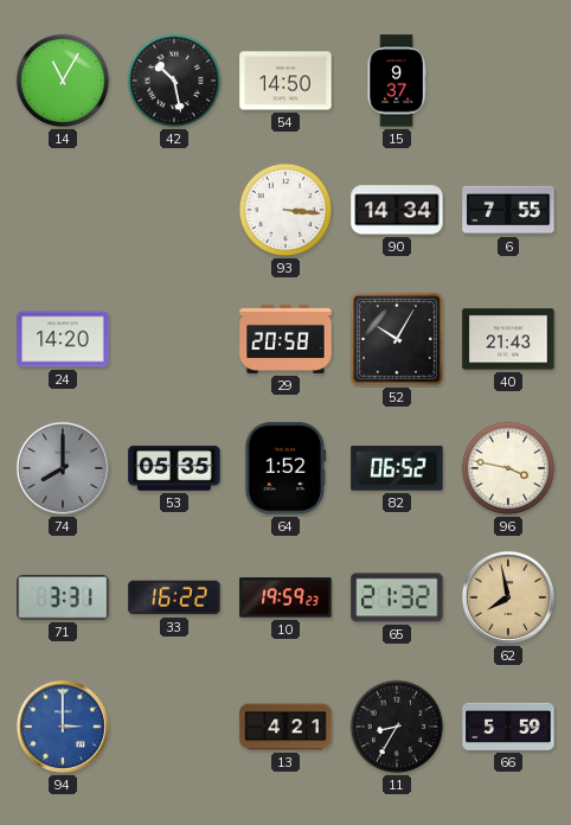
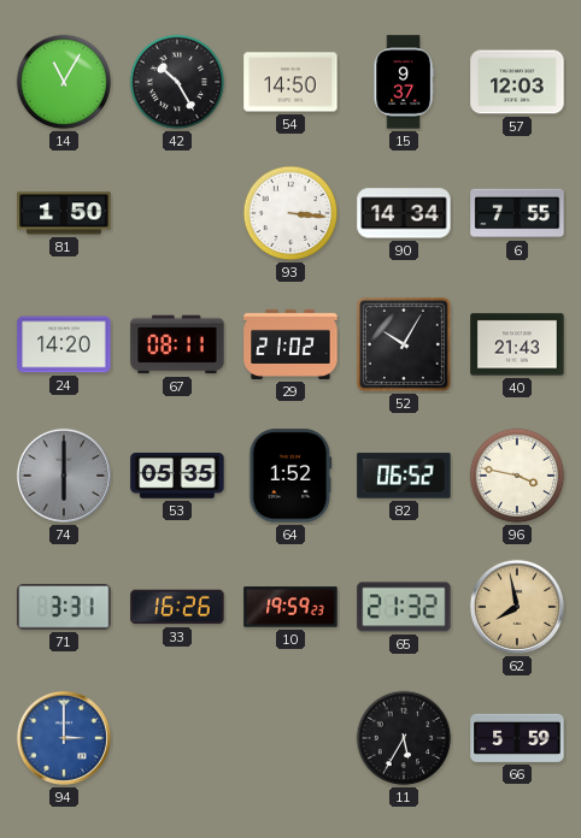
42: 10:28 -> 10:25 (177, 82)
57: none -> 12:03 (517, 82)
81: none -> 1:50 (64, 213)
67: none -> 08:11 (177, 344)
29: 20:58 -> 21:02 (290, 344)
74: 8:00 -> 6:00 (64, 476)
33: 16:22 -> 16:26 (177, 607)
13: 4:21 -> none (285, 727)
11: 8:35 -> 5:35 (404, 738)
